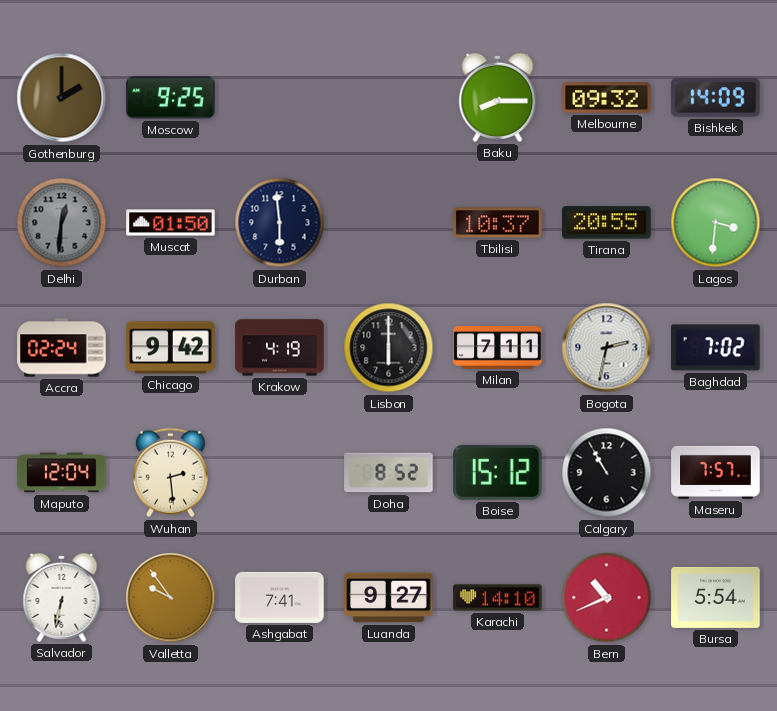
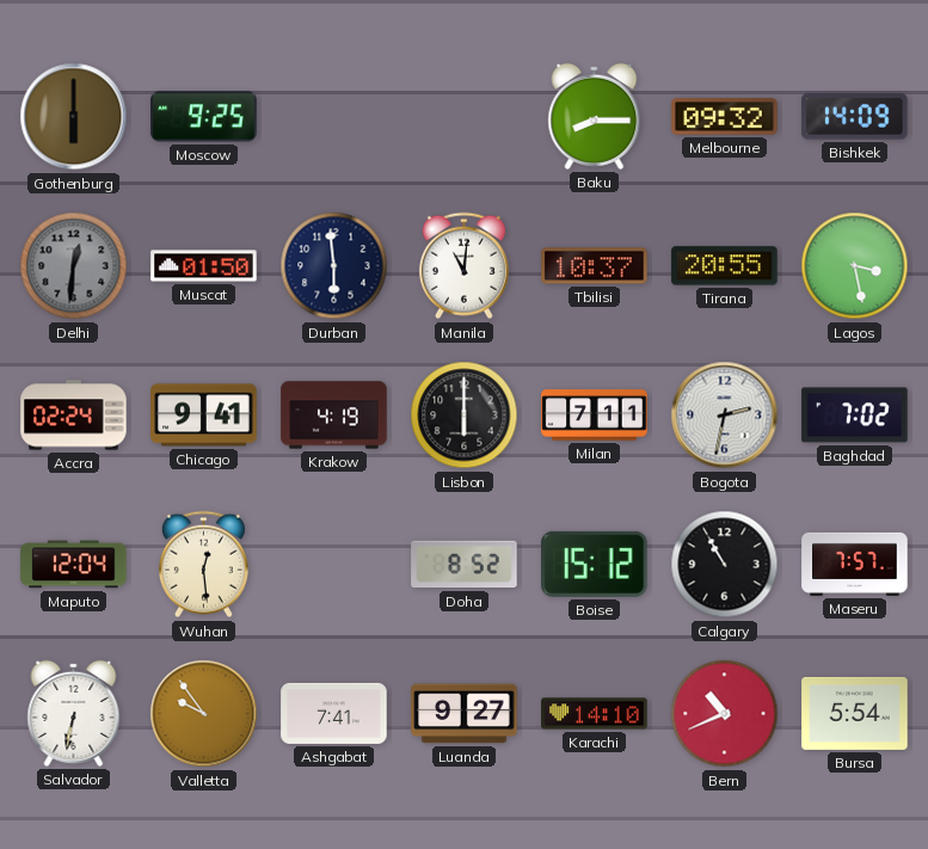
Gothenburg: 2:00 -> 6:00 (74, 117)
Manila: none -> 11:01 (463, 266)
Lagos: 3:31 -> 3:28 (855, 266)
Chicago: 9:42 -> 9:41 (204, 416)
Wuhan: 2:29 -> 12:29 (203, 565)
